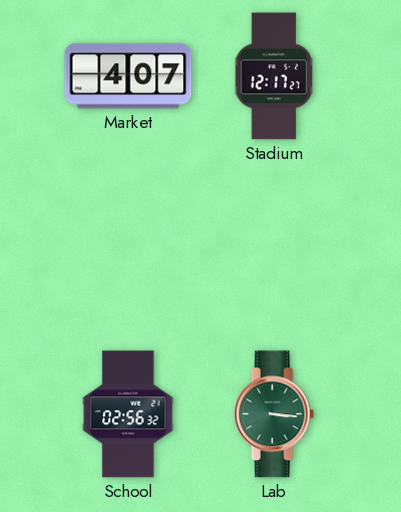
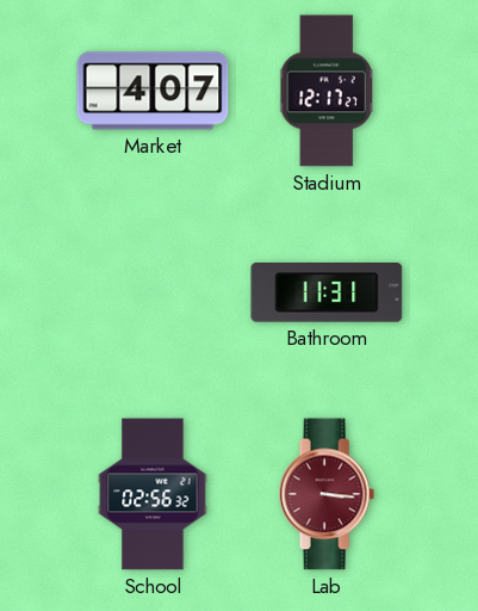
Bathroom: none -> 11:31 (327, 292)
Lab dial: green -> burgundy (327, 494)
